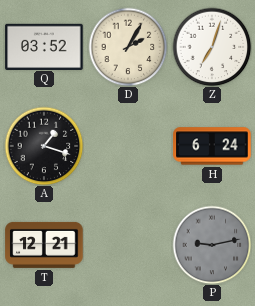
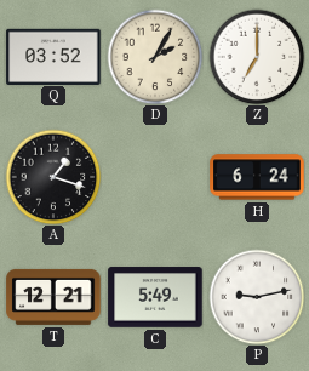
Z: 7:03 -> 7:00 (257, 57)
C: none -> 5:49 (155, 297)
P dial: grey -> white (257, 297)
